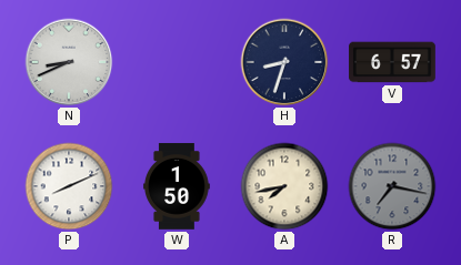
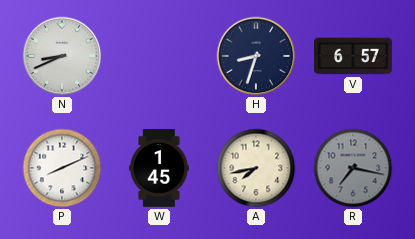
W: 1:50 -> 1:45 (160, 168)
